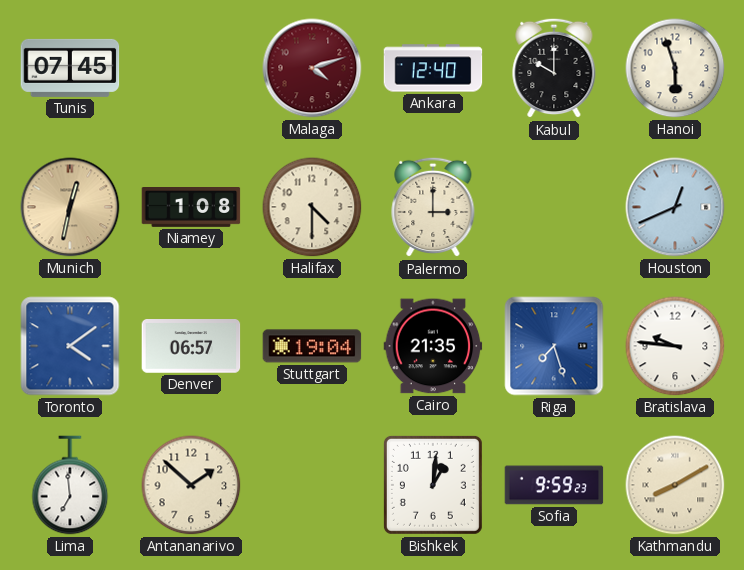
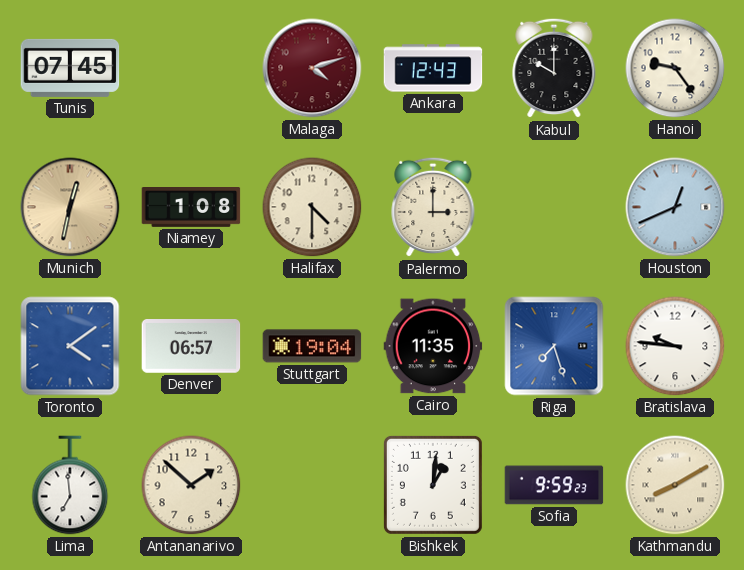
Ankara: 12:40 -> 12:43 (433, 68)
Hanoi: 5:57 -> 9:24 (675, 68)
Cairo: 21:35 -> 11:35 (433, 346)
